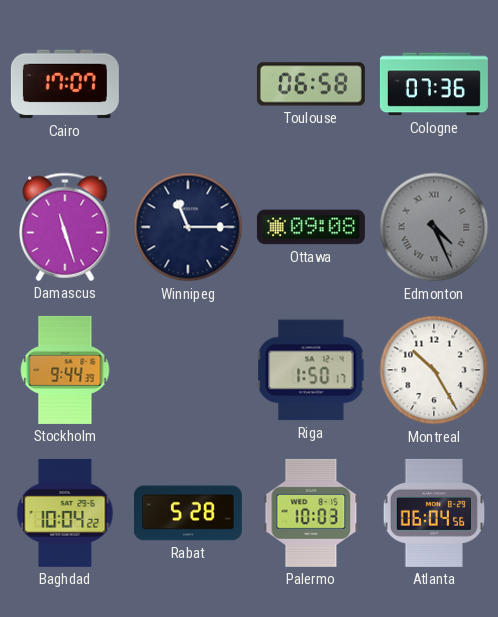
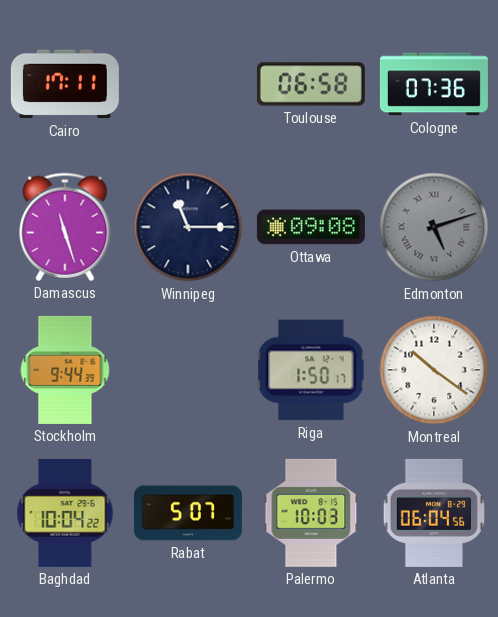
Cairo: 17:07 -> 17:11 (65, 84)
Edmonton: 4:26 -> 5:12 (434, 227)
Montreal: 10:25 -> 10:21 (434, 370)
Rabat: 5:28 -> 5:07 (188, 513)
